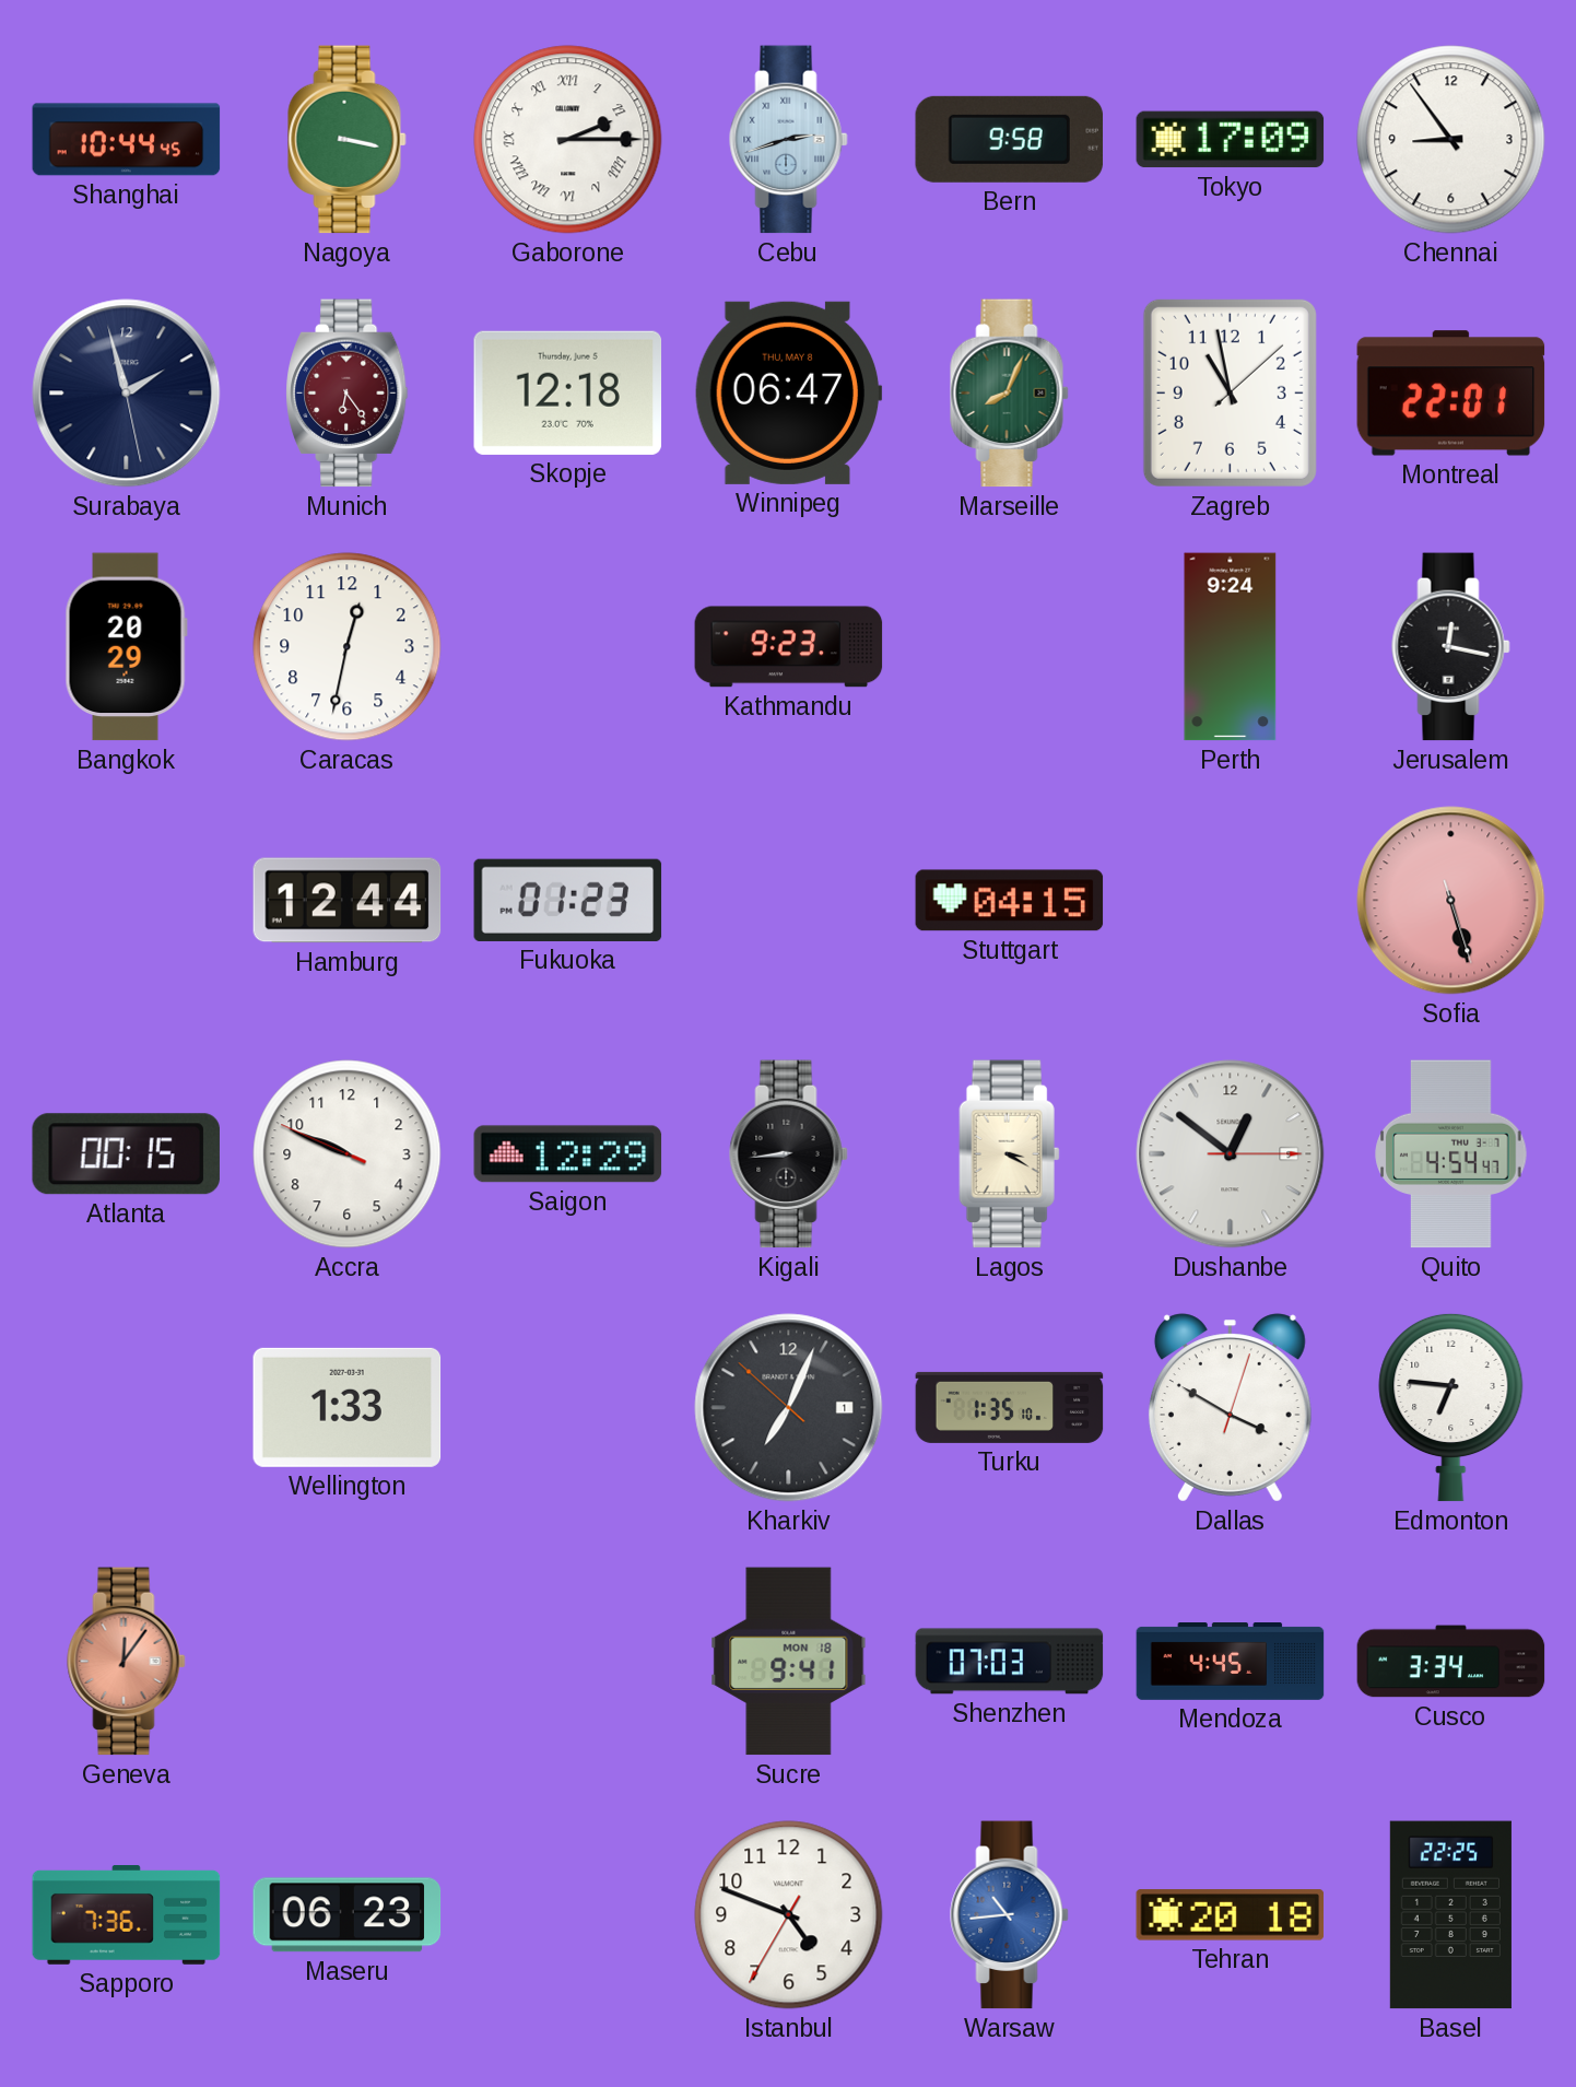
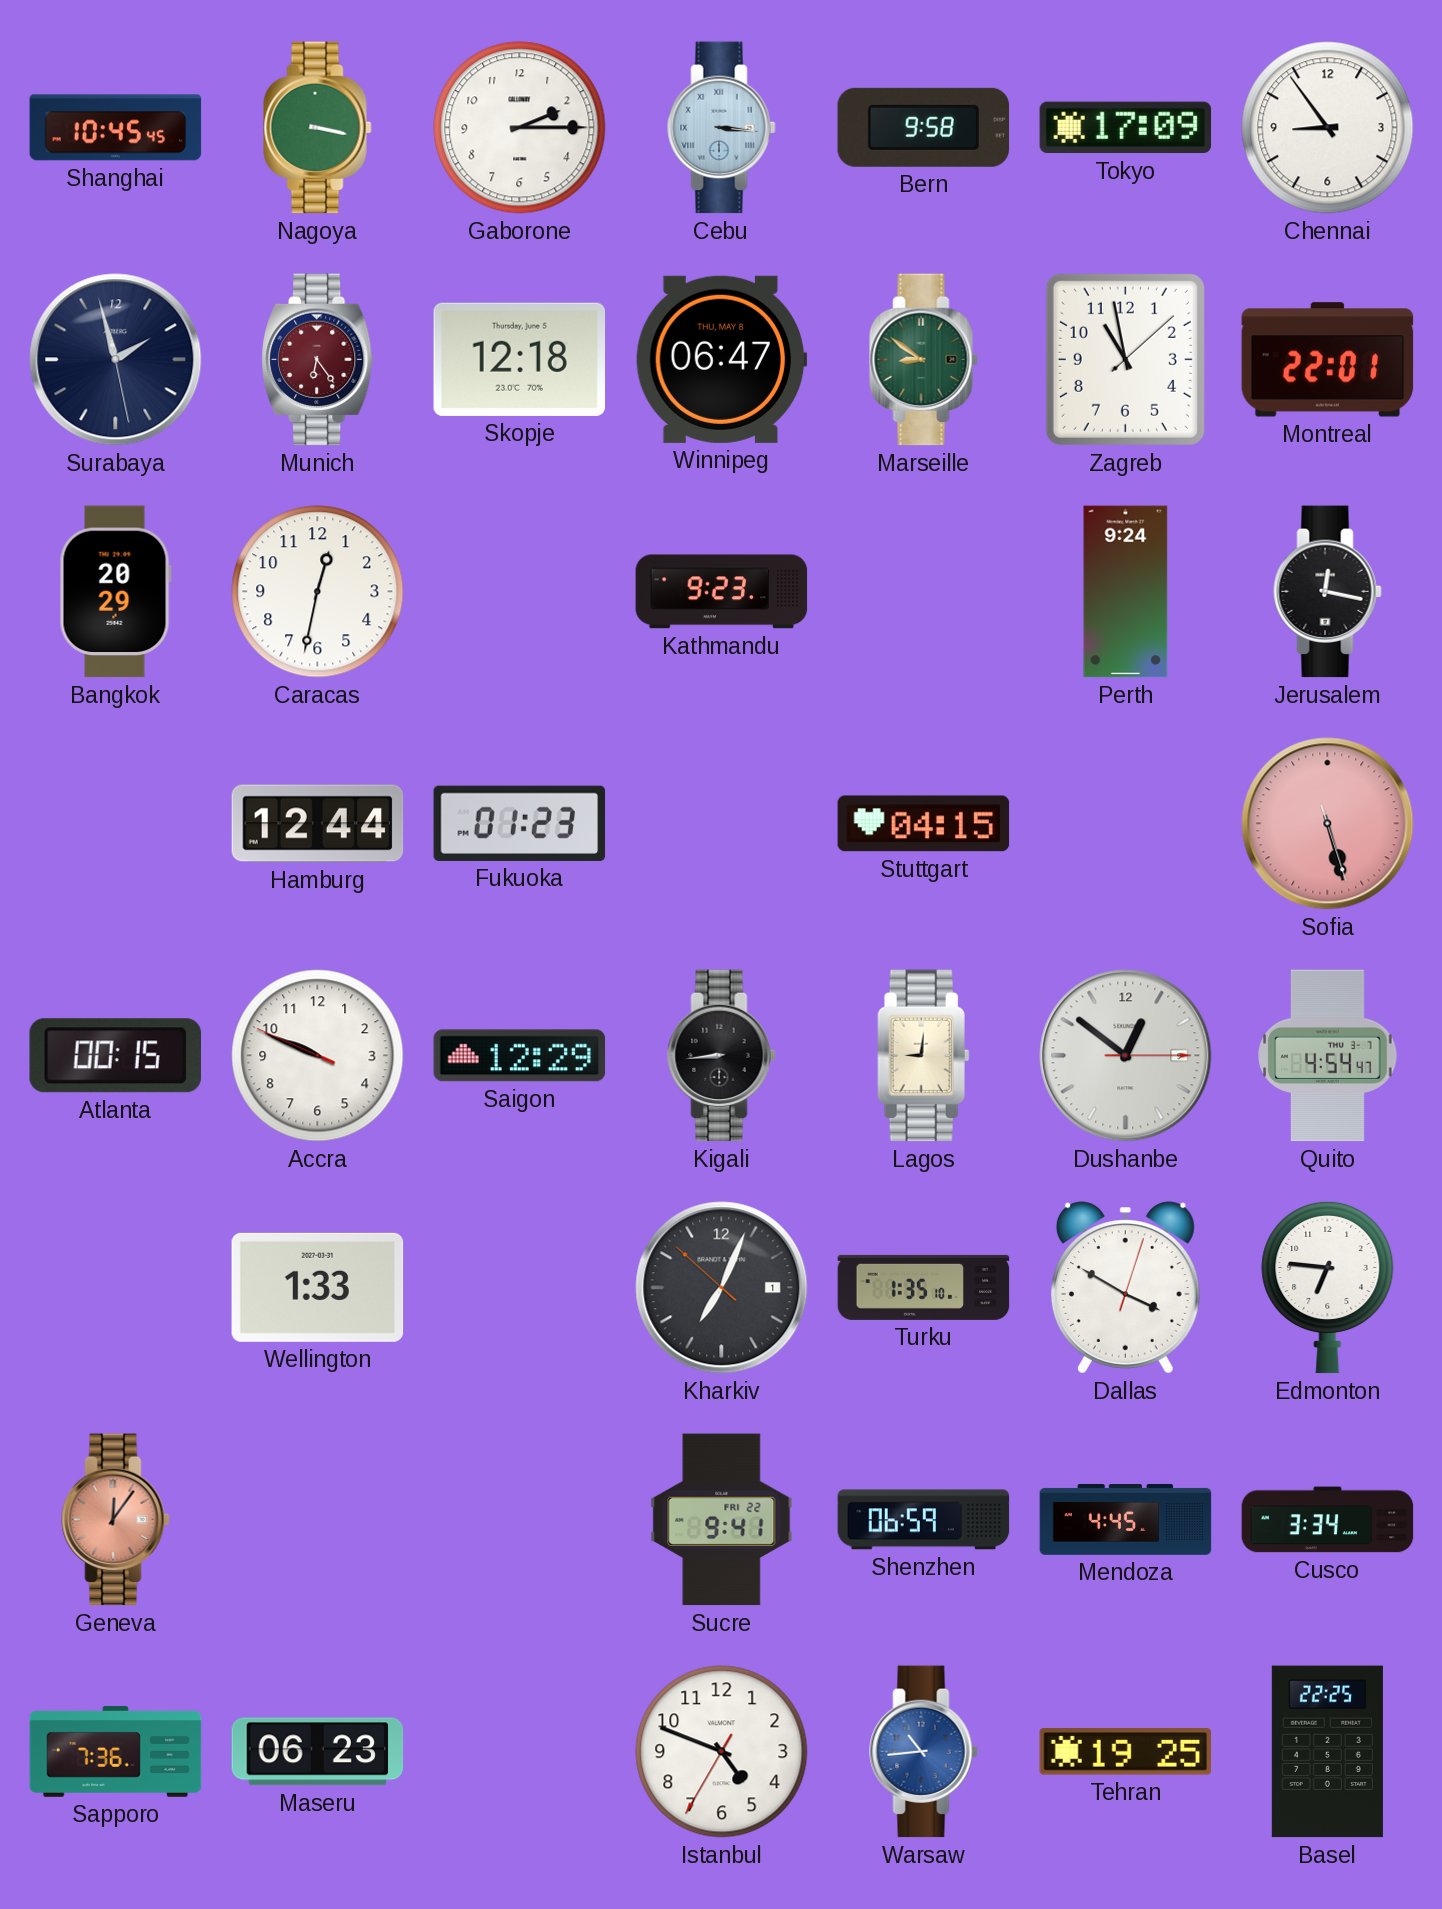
Shanghai: 10:44 -> 10:45 (116, 128)
Gaborone numerals: Roman -> Arabic (520, 128)
Cebu: 2:42 -> 3:16 (722, 128)
Marseille: 8:04 -> 8:51 (924, 360)
Lagos: 3:20 -> 9:01 (924, 1056)
Sucre date: MON 18 -> FRI 22 (722, 1520)
Shenzhen: 07:03 -> 06:59 (924, 1520)
Tehran: 20:18 -> 19:25 (1126, 1752)
